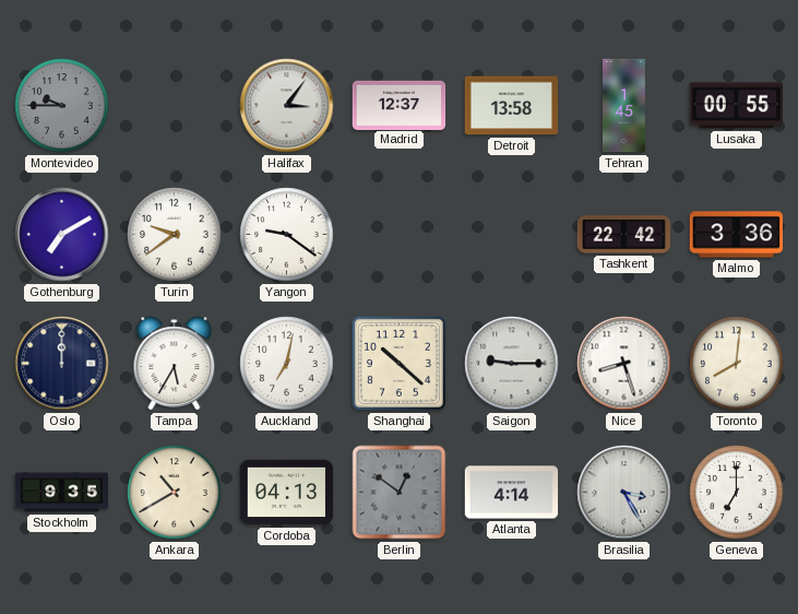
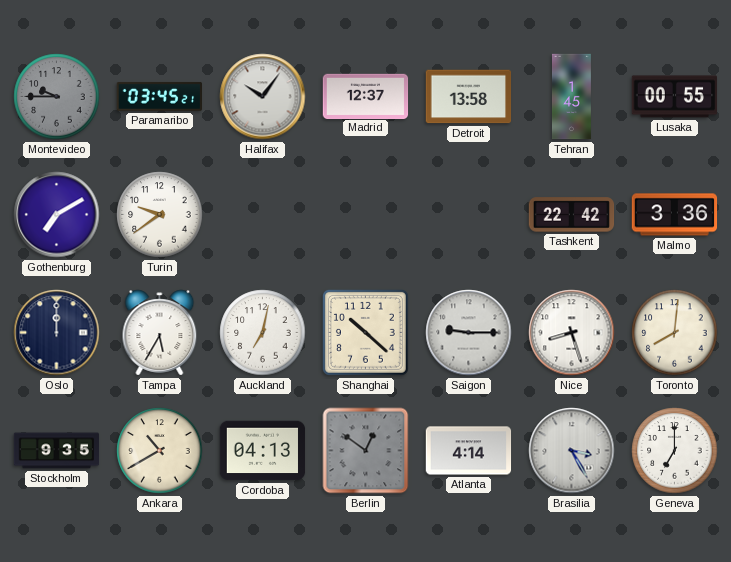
Paramaribo: none -> 03:45 (159, 96)
Halifax: 3:06 -> 10:06 (263, 97)
Yangon: 9:21 -> none (287, 235)
